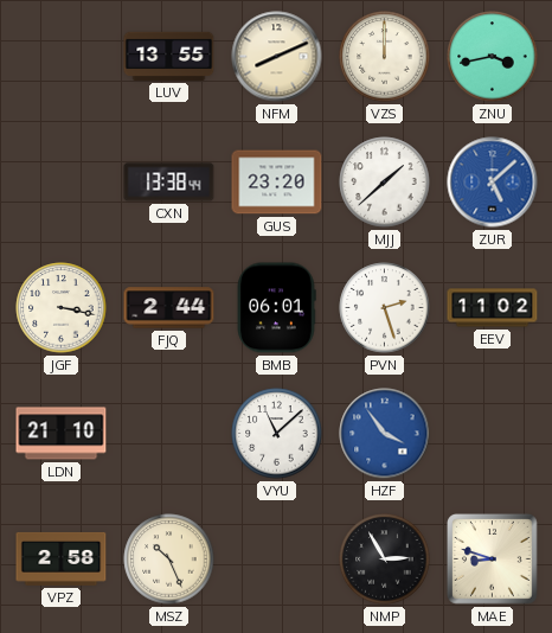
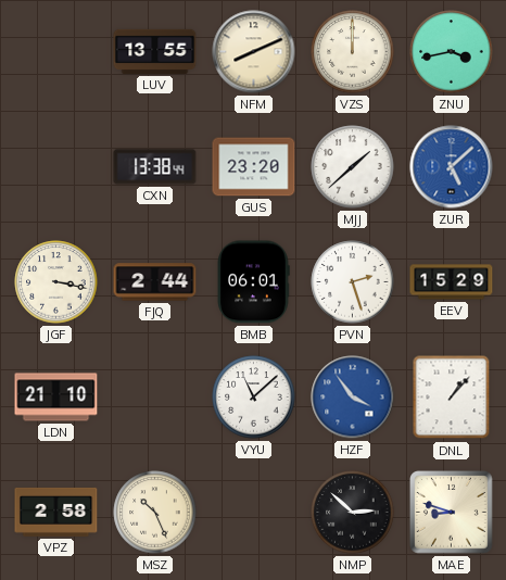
EEV: 11:02 -> 15:29 (452, 282)
DNL: none -> 1:07 (452, 398)
NMP: 2:55 -> 2:52 (353, 513)
